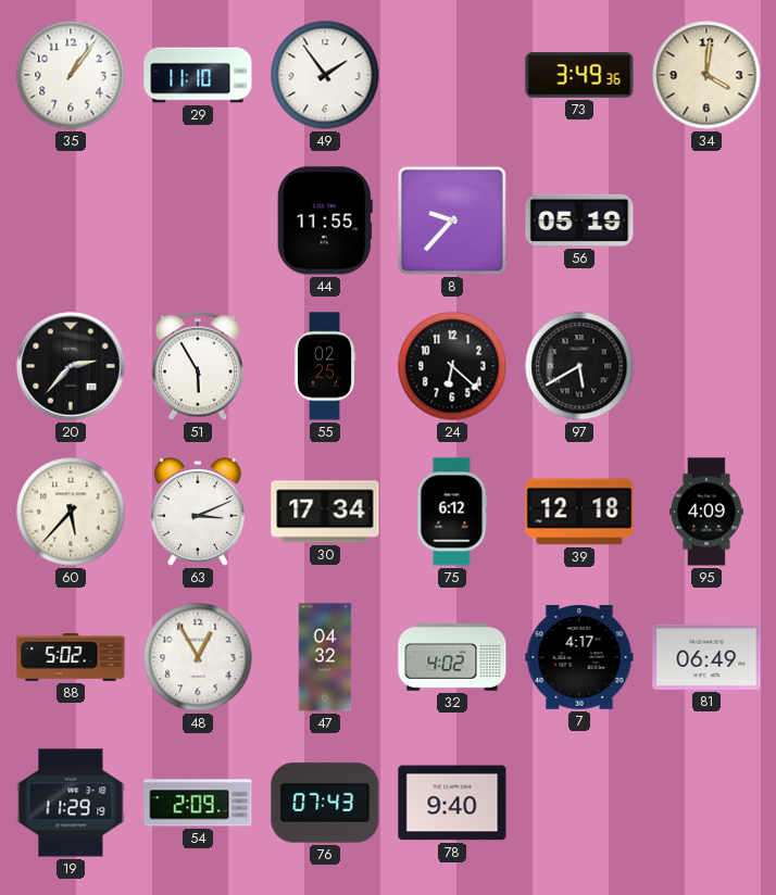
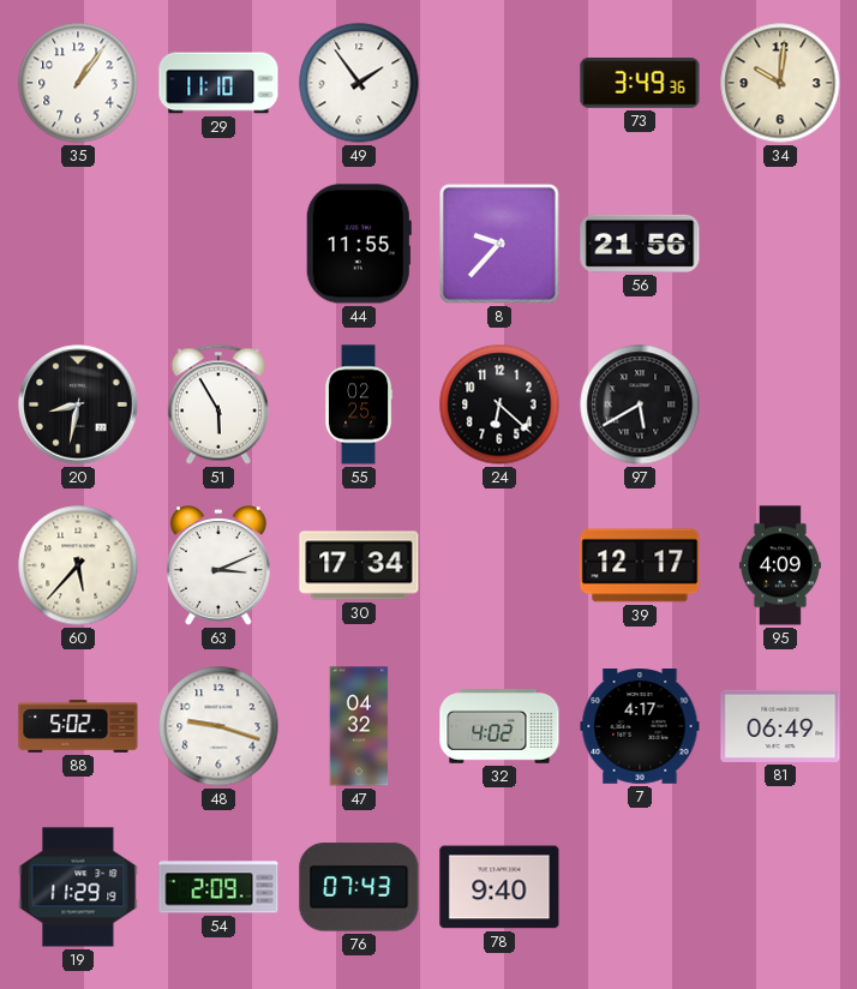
34: 4:01 -> 10:01 (780, 83)
56: 05:19 -> 21:56 (640, 244)
20: 2:37 -> 8:32 (78, 404)
75: 6:12 -> none (452, 512)
39: 12:18 -> 12:17 (640, 565)
48: 12:55 -> 9:18 (218, 726)
